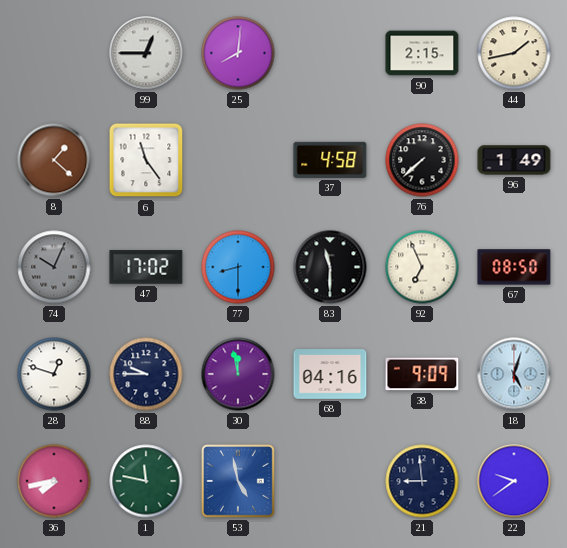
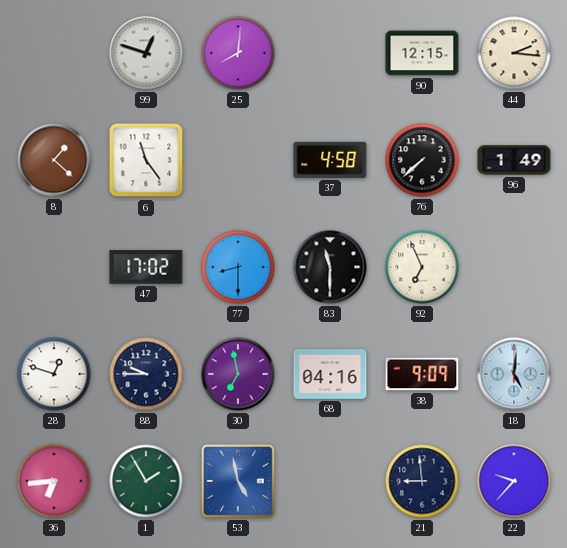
99: 12:45 -> 12:48 (146, 53)
90: 2:15 -> 12:15 (422, 53)
44: 1:43 -> 2:16 (514, 53)
74: 10:04 -> none (54, 267)
67: 08:50 -> none (514, 267)
30: 11:58 -> 6:58 (238, 374)
18: 5:03 -> 5:01 (514, 374)
36: 7:43 -> 6:44 (54, 481)
1: 11:47 -> 1:55 (146, 481)
22: 9:39 -> 9:37 (514, 481)
